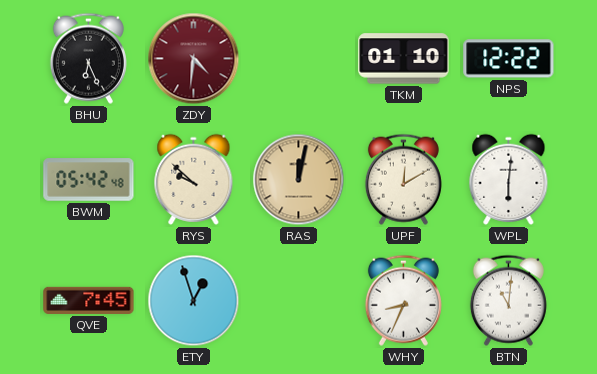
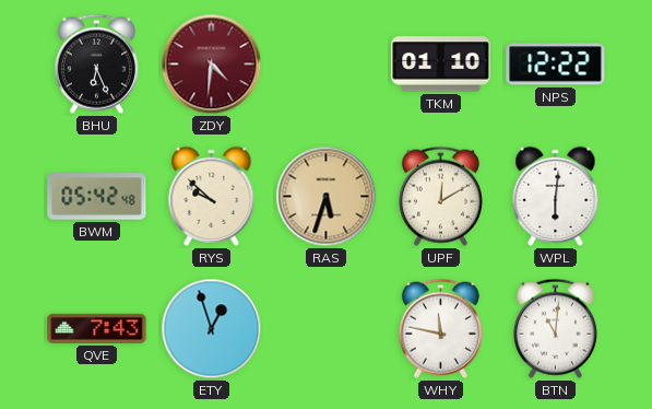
RAS: 12:02 -> 5:33 (327, 197)
QVE: 7:45 -> 7:43 (97, 328)
WHY: 8:34 -> 11:47 (440, 328)
